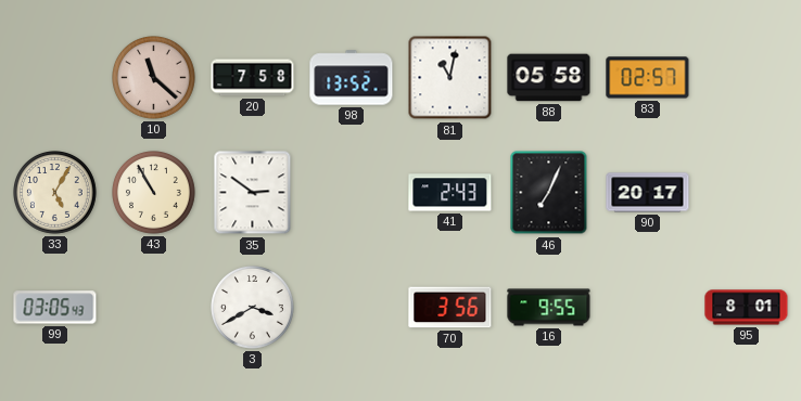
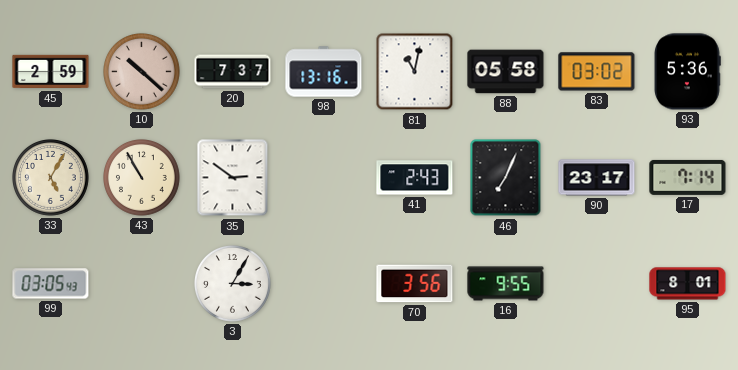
45: none -> 2:59 (51, 72)
10: 11:22 -> 10:22 (142, 72)
20: 7:58 -> 7:37 (233, 72)
98: 13:52 -> 13:16 (324, 72)
83: 02:57 -> 03:02 (597, 72)
93: none -> 5:36 (687, 72)
90: 20:17 -> 23:17 (597, 178)
17: none -> 7:14 (688, 177)
3: 3:40 -> 3:05 (233, 284)
